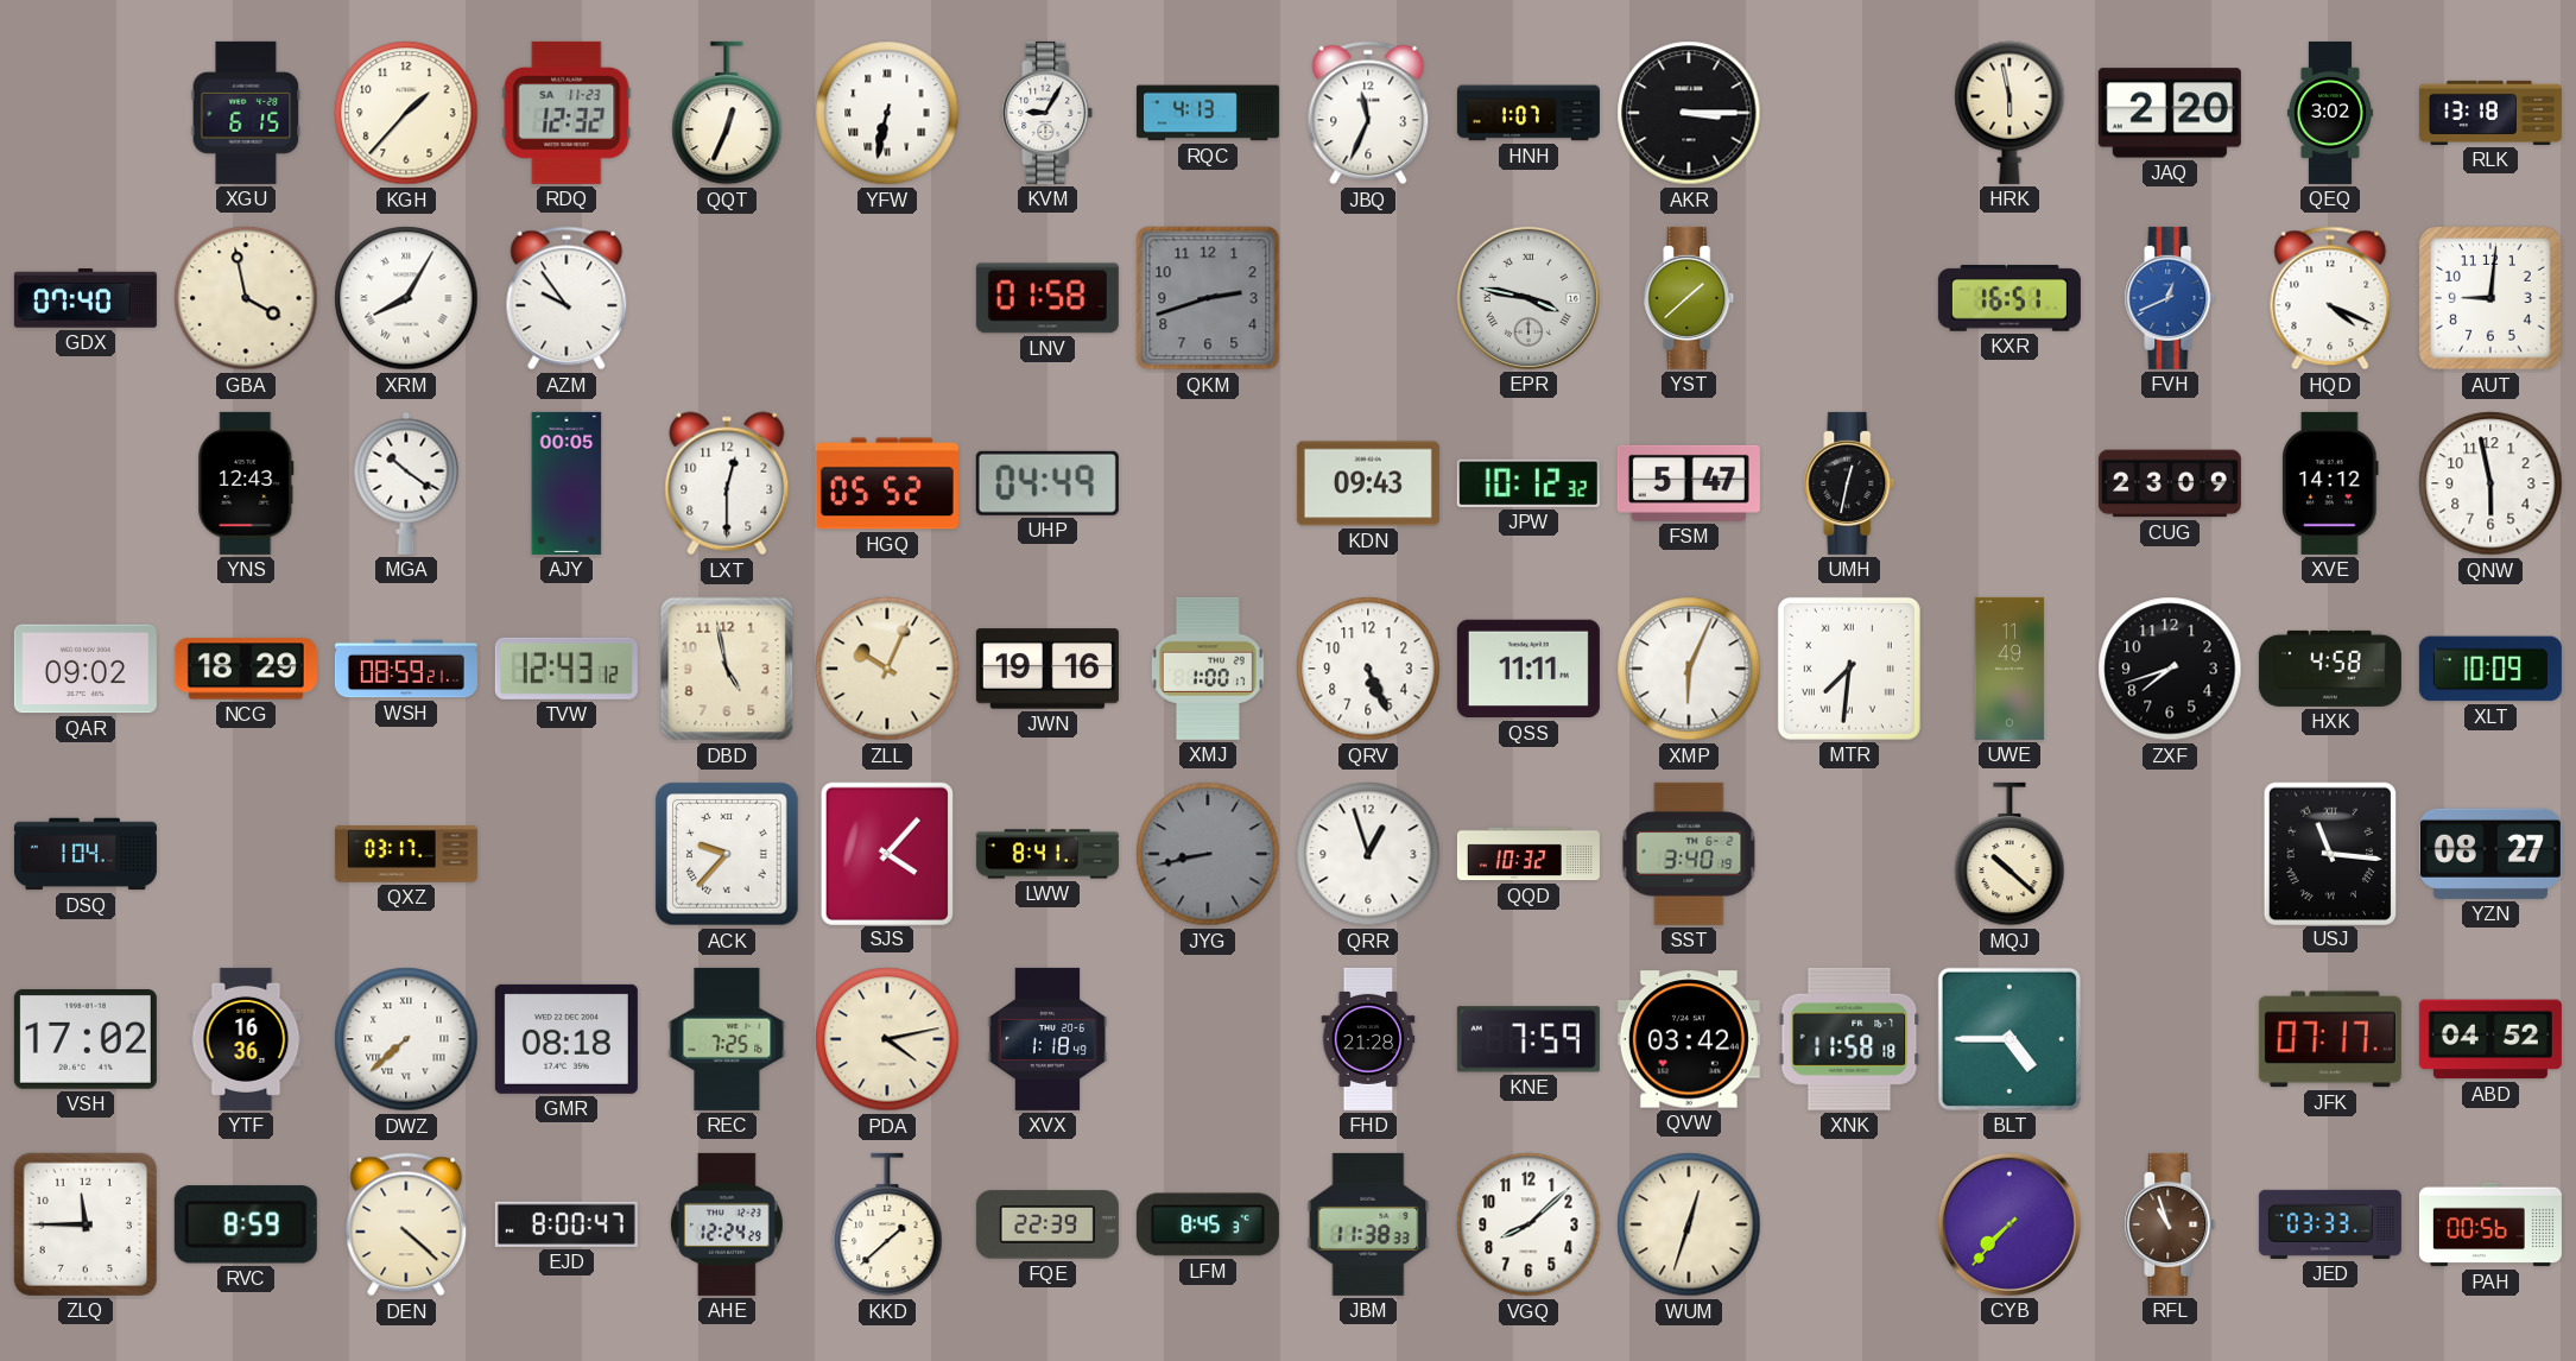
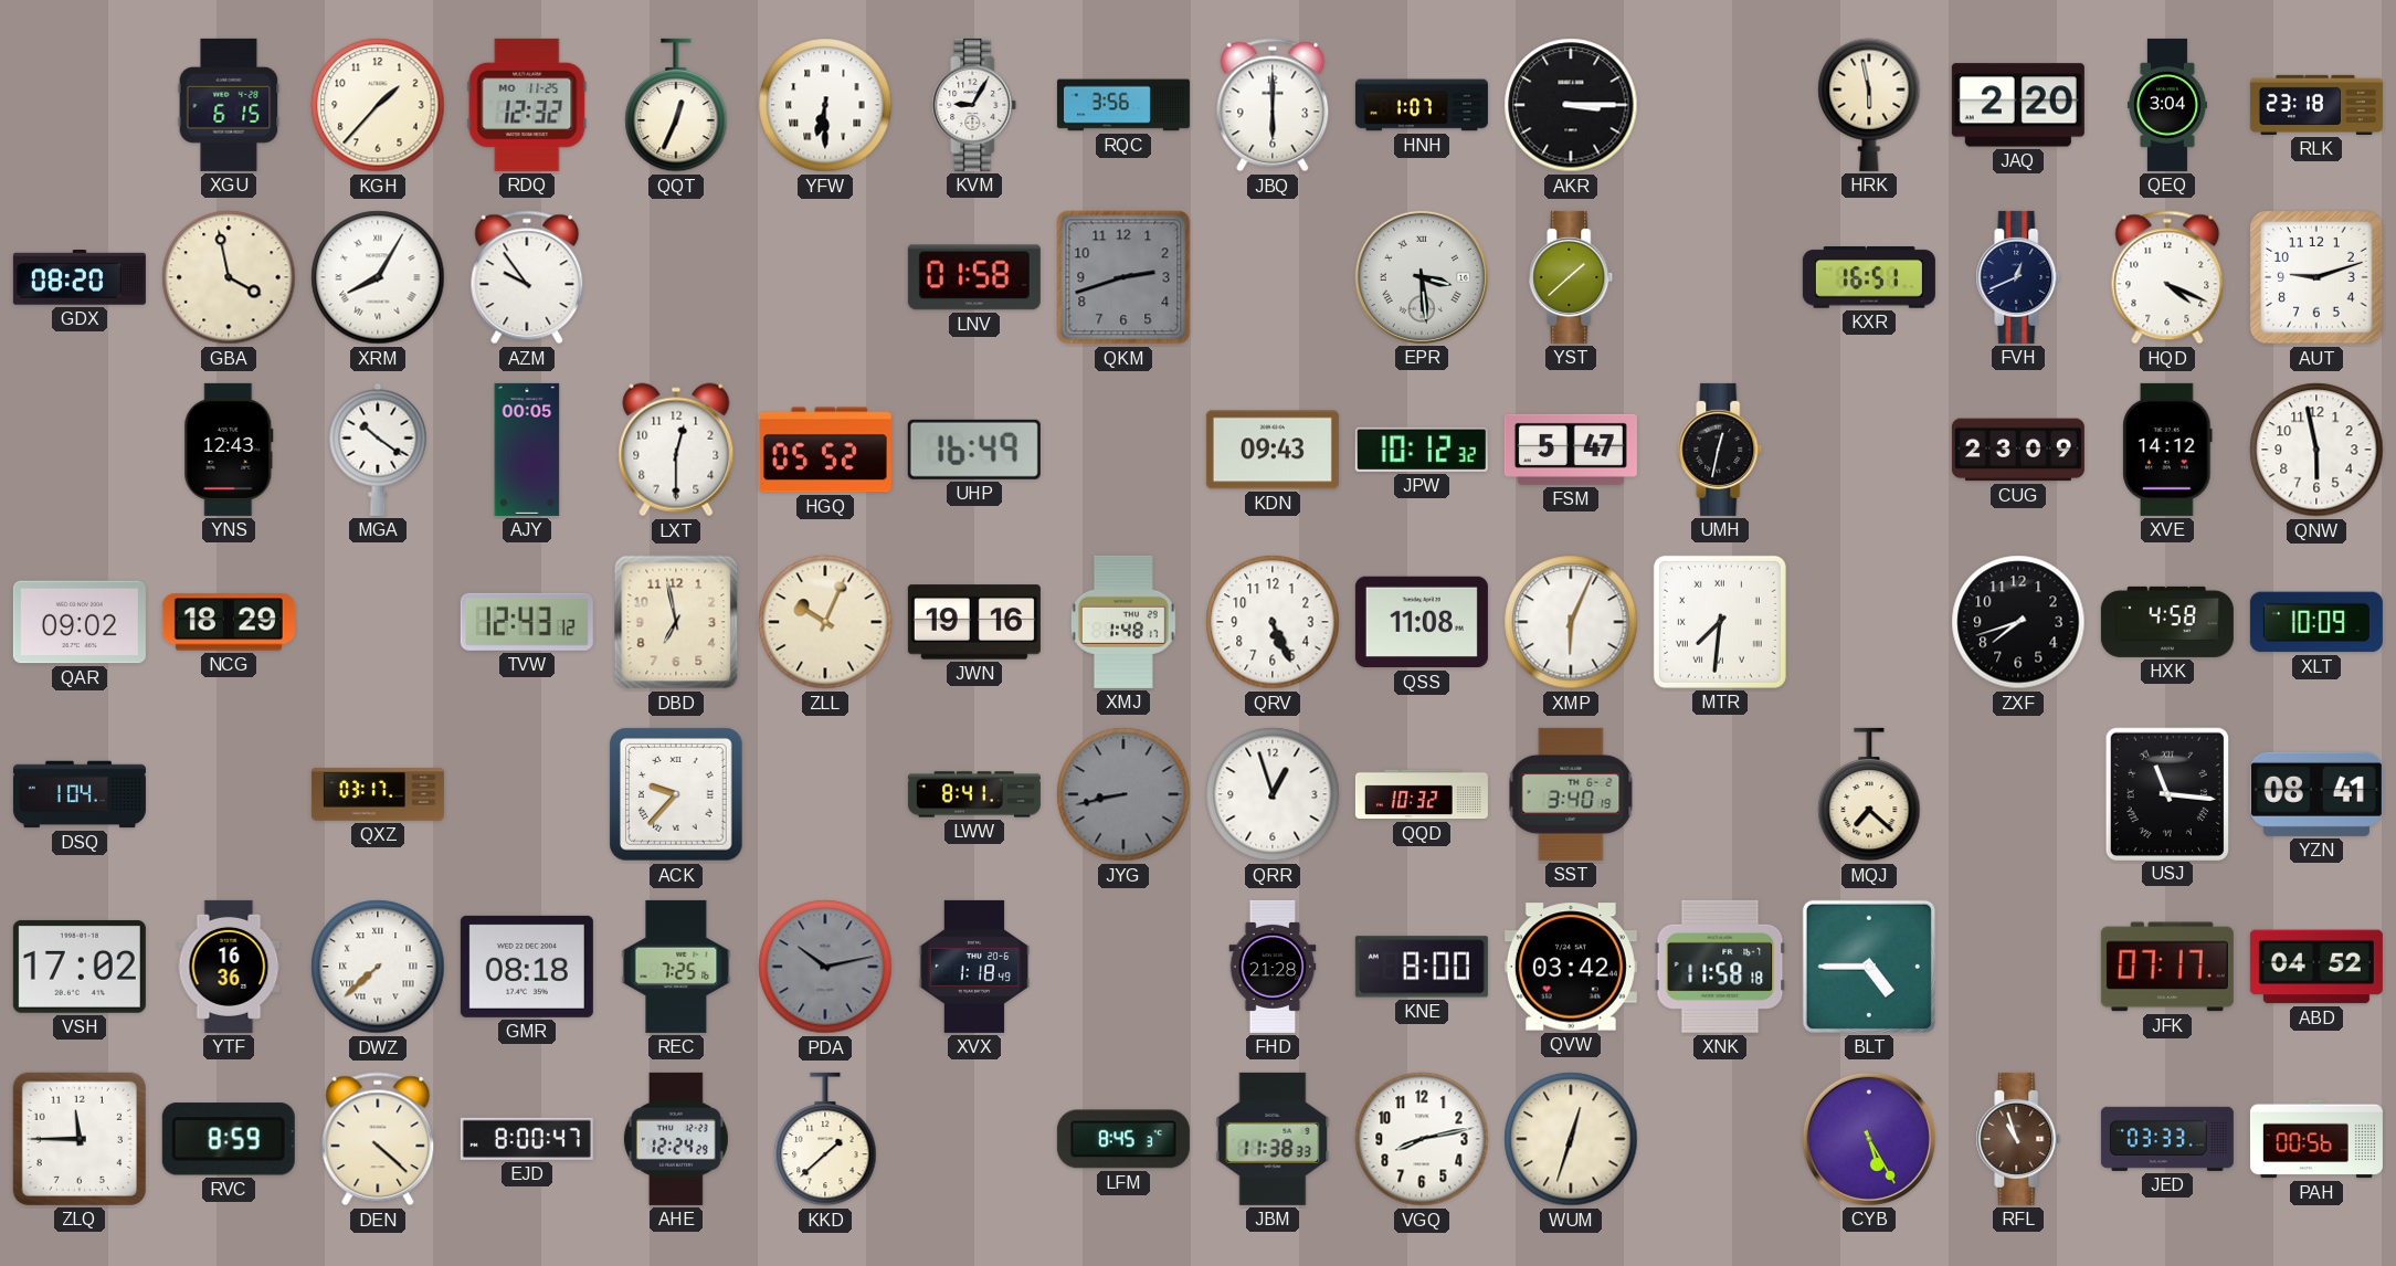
RDQ date: SA 11-23 -> MO 11-25 (527, 105)
YFW: 6:32 -> 6:30 (825, 105)
RQC: 4:13 -> 3:56 (1123, 105)
JBQ: 11:34 -> 6:00 (1273, 105)
QEQ: 3:02 -> 3:04 (2167, 105)
RLK: 13:18 -> 23:18 (2316, 105)
GDX: 07:40 -> 08:20 (80, 277)
EPR: 3:47 -> 3:29 (1422, 277)
FVH dial: blue -> navy (2018, 277)
AUT: 9:01 -> 9:12 (2316, 277)
UHP: 04:49 -> 16:49 (974, 450)
WSH: 08:59 -> none (406, 669)
DBD: 4:58 -> 6:58 (676, 622)
XMJ: 1:00 -> 1:48 (1123, 622)
QSS: 11:11 -> 11:08 (1422, 622)
UWE: 11:49 -> none (2009, 669)
SJS: 4:07 -> none (886, 853)
MQJ: 10:22 -> 7:22 (1869, 794)
YZN: 08:27 -> 08:41 (2316, 794)
PDA: 4:13 -> 10:13 (825, 967)
PDA dial: cream -> grey (825, 967)
KNE: 7:59 -> 8:00 (1422, 967)
FQE: 22:39 -> none (1048, 1224)
VGQ: 8:08 -> 8:13 (1422, 1139)
CYB: 7:37 -> 5:25 (1869, 1139)
